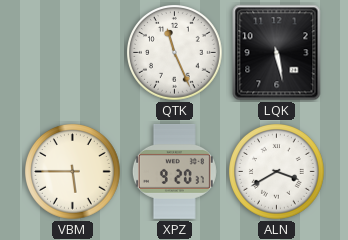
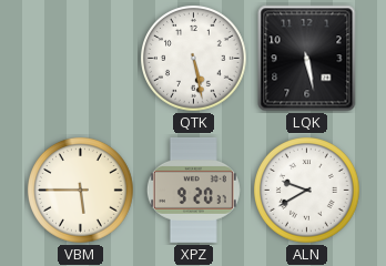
QTK: 11:26 -> 5:28 (194, 59)
ALN: 3:40 -> 9:40 (307, 191)
